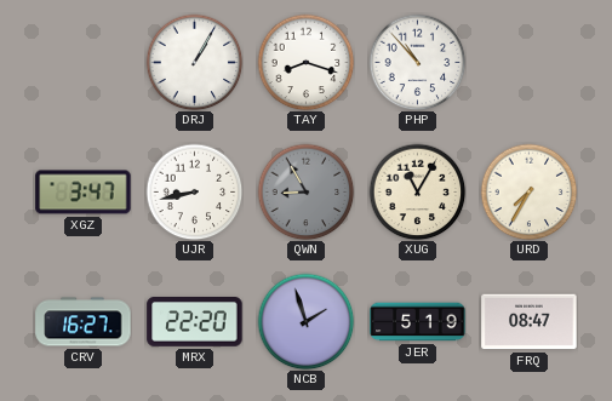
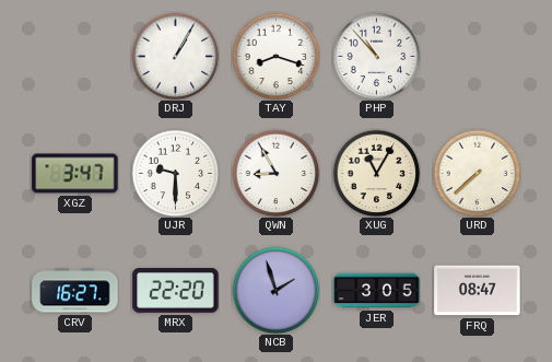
UJR: 8:43 -> 9:30 (175, 173)
QWN dial: grey -> white (275, 173)
URD: 7:35 -> 7:38 (477, 173)
JER: 5:19 -> 3:05 (377, 291)
